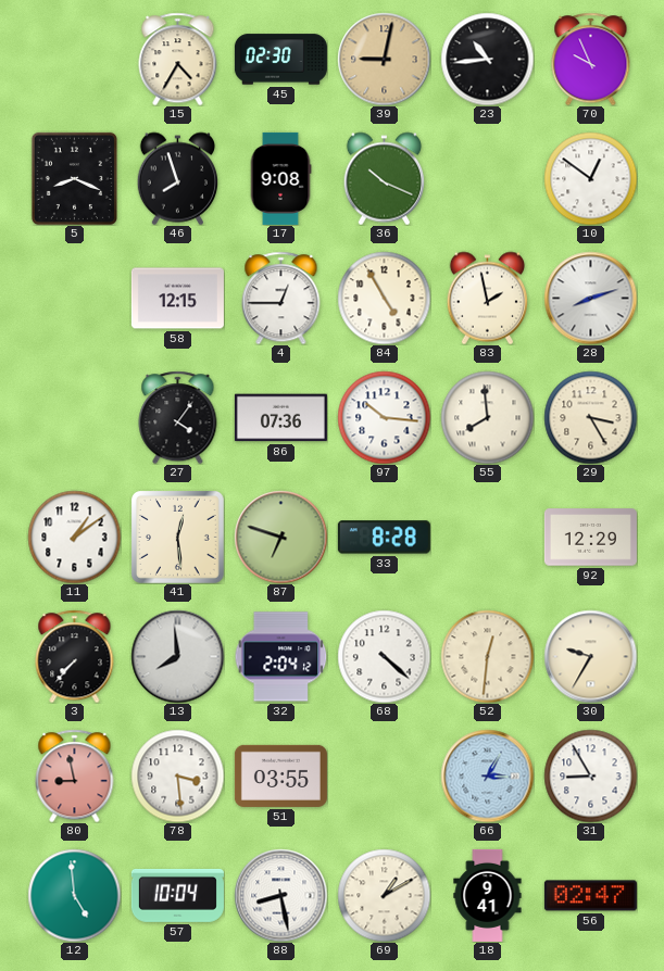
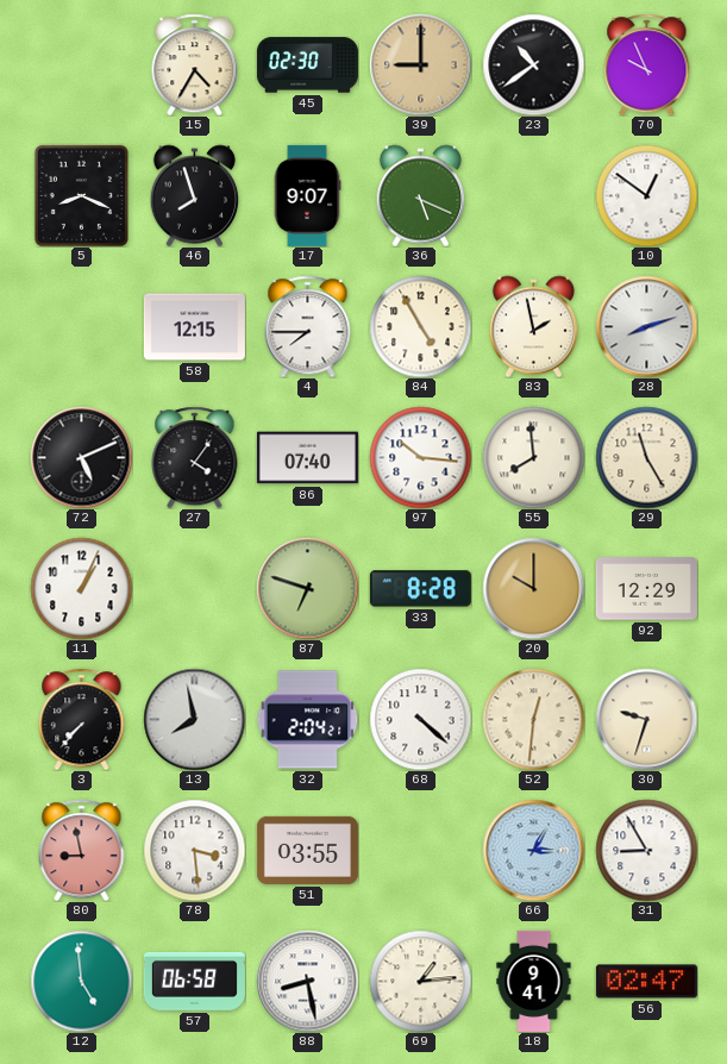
39: 9:02 -> 9:00 (420, 64)
23: 10:44 -> 10:39 (533, 64)
17: 9:08 -> 9:07 (307, 195)
36: 10:19 -> 5:19 (420, 195)
4: 12:45 -> 7:45 (308, 326)
72: none -> 5:11 (81, 457)
86: 07:36 -> 07:40 (307, 458)
29: 3:25 -> 11:25 (646, 457)
11: 1:09 -> 1:04 (81, 588)
41: 12:29 -> none (177, 537)
20: none -> 10:00 (533, 588)
13: 7:59 -> 7:58 (194, 719)
32: 2:04:12 -> 2:04:21 (307, 720)
30: 9:35 -> 9:33 (646, 719)
57: 10:04 -> 06:58 (194, 981)
69: 1:10 -> 1:14 (420, 981)
